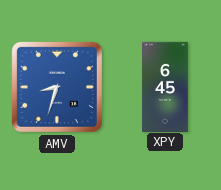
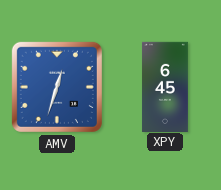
AMV: 8:33 -> 12:33 (57, 87)
